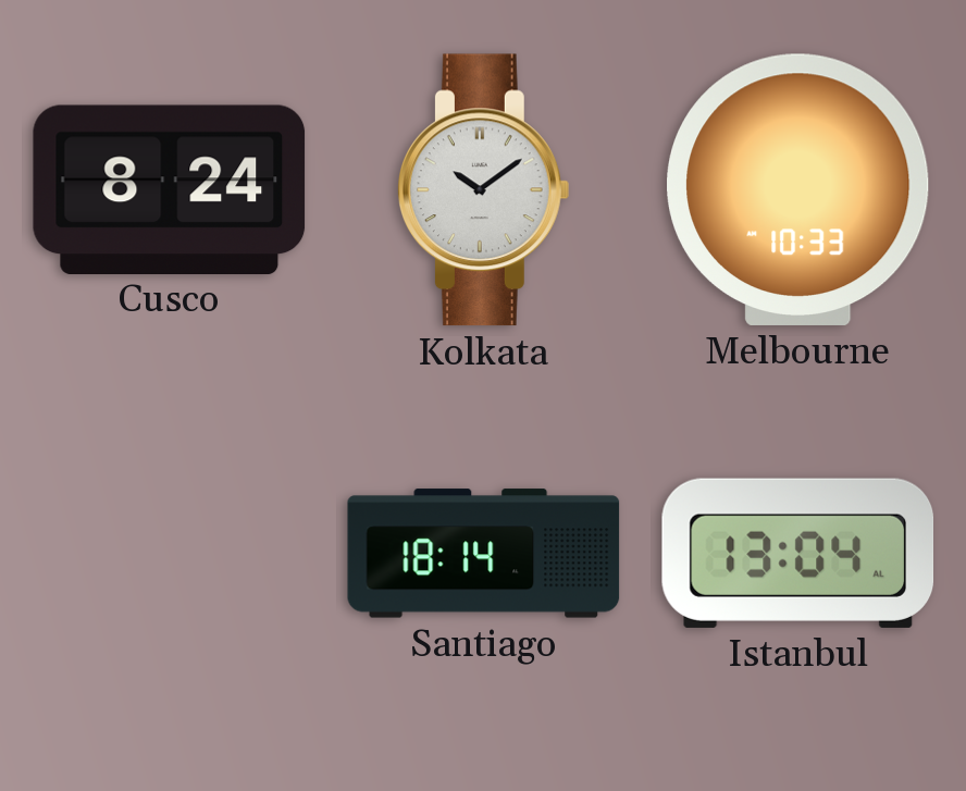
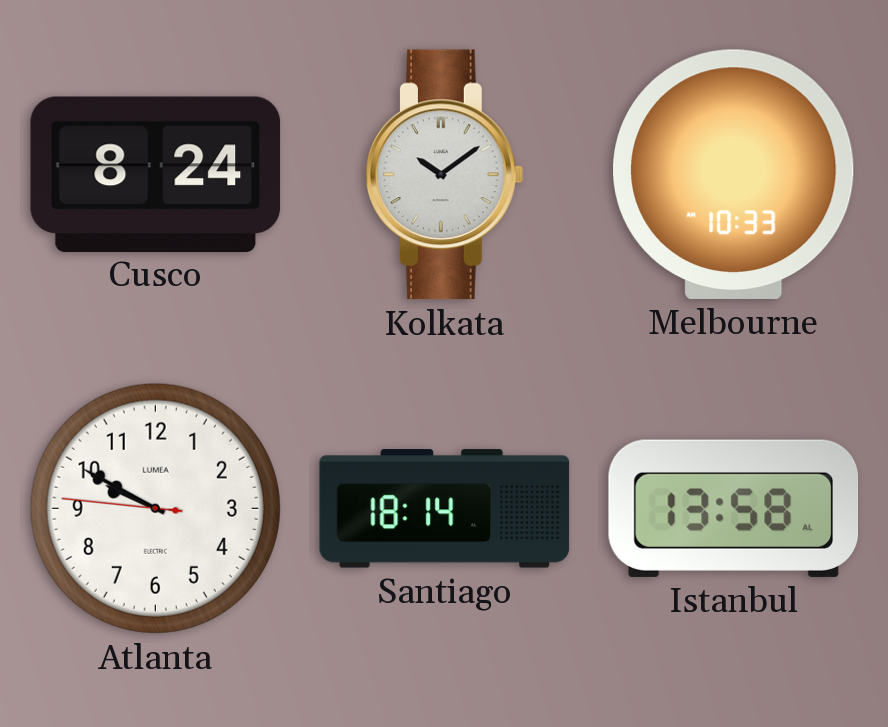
Atlanta: none -> 9:49 (155, 508)
Istanbul: 13:04 -> 13:58 (733, 508)
